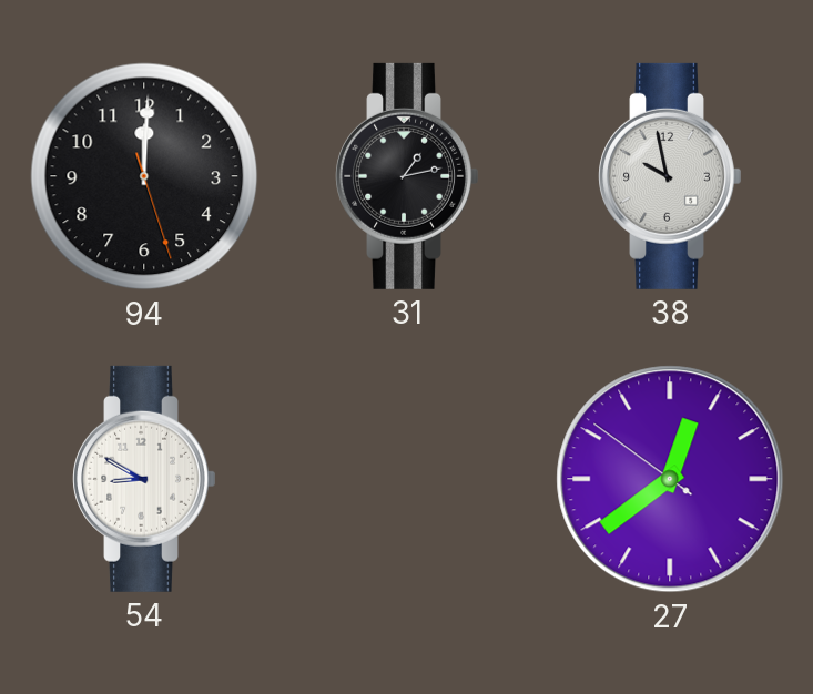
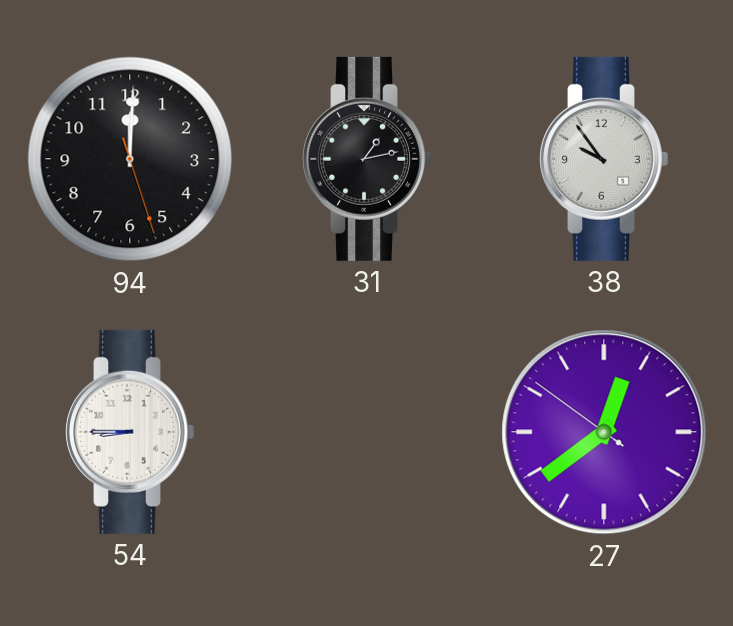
38: 9:58 -> 9:54 (604, 159)
54: 8:50 -> 8:45 (130, 432)
